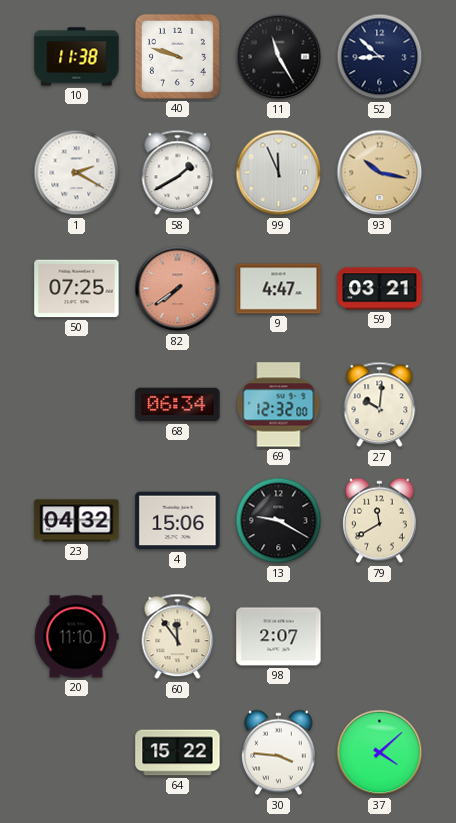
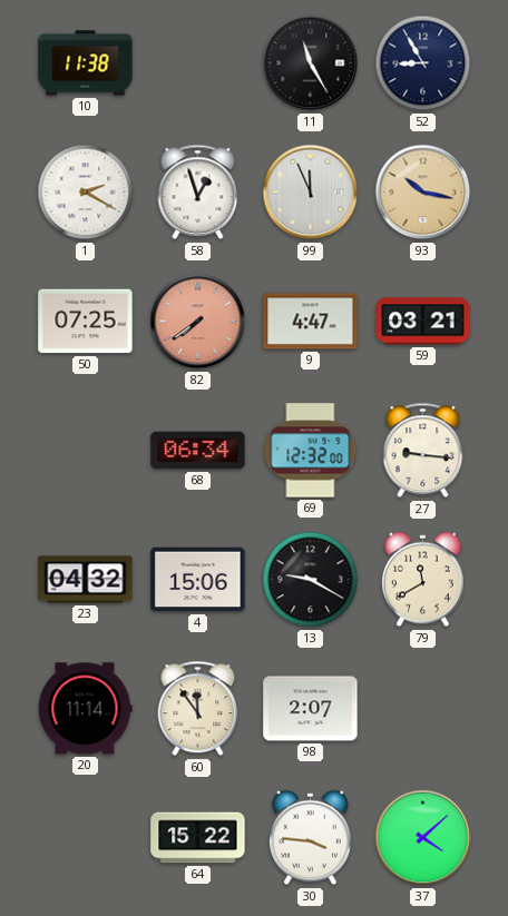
40: 9:48 -> none (177, 56)
52: 8:52 -> 8:55 (423, 63)
58: 1:40 -> 12:57 (198, 193)
27: 10:01 -> 9:16 (423, 451)
20: 11:10 -> 11:14 (86, 709)
